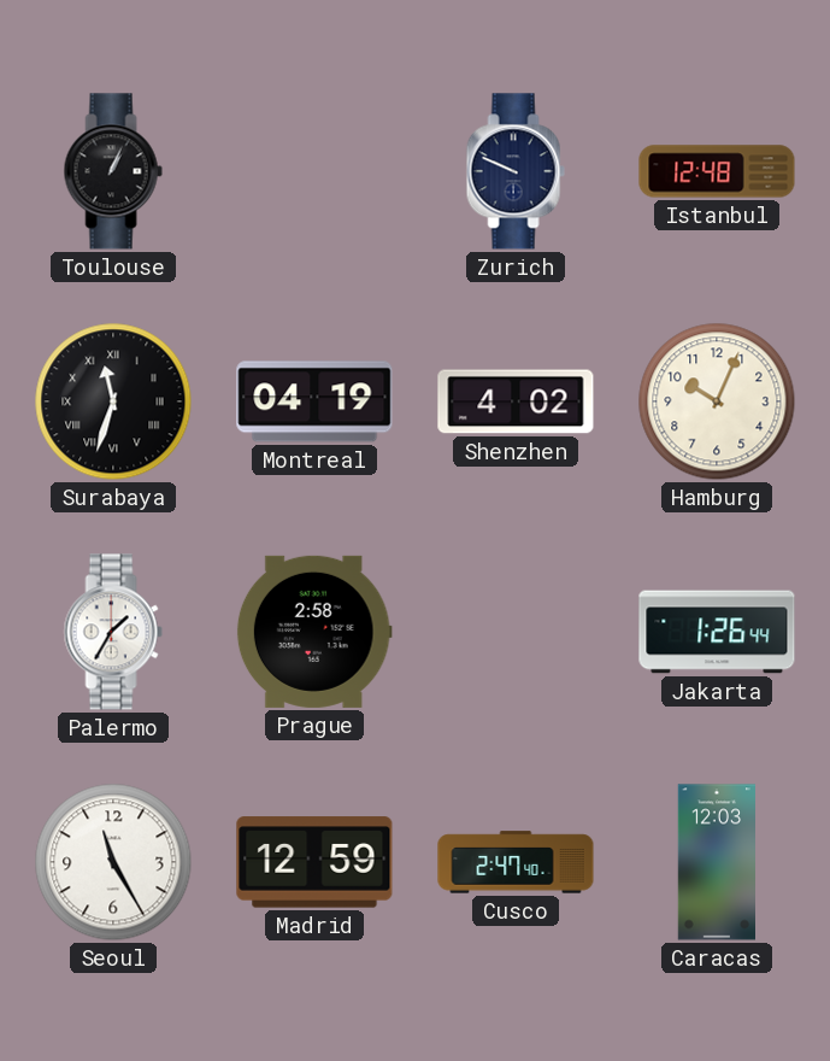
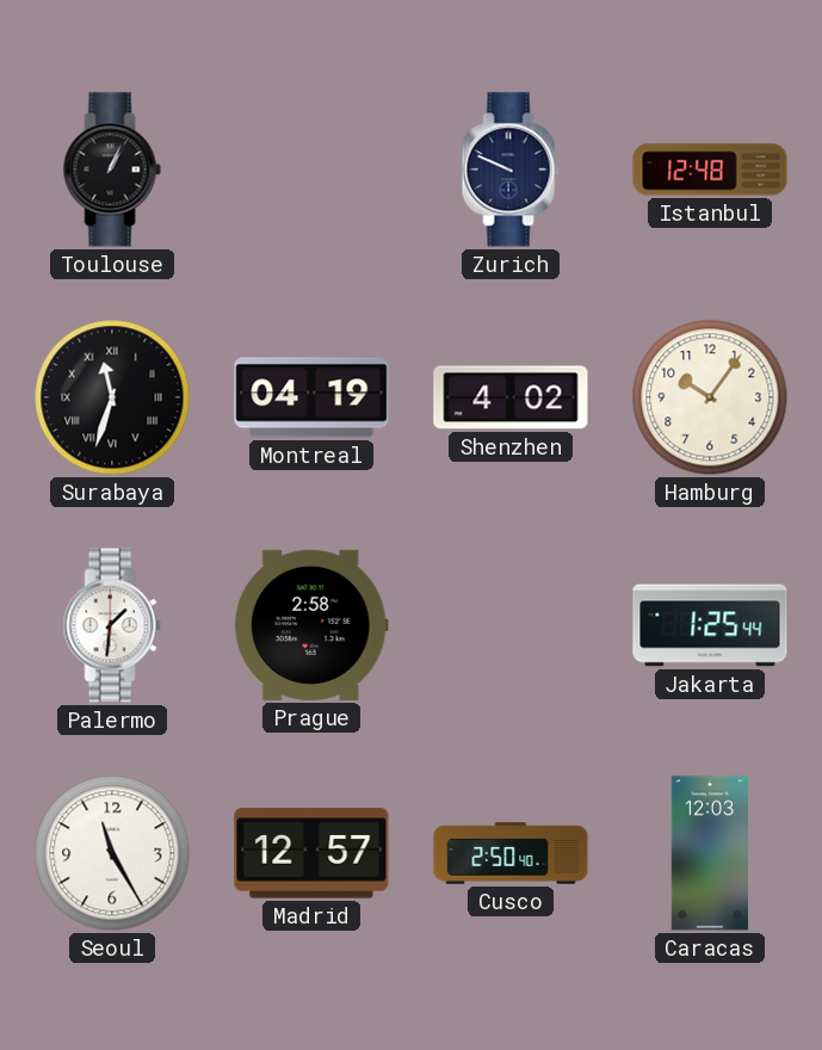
Hamburg: 10:04 -> 10:06 (710, 397)
Palermo: 1:35 -> 1:31 (112, 625)
Jakarta: 1:26 -> 1:25 (710, 625)
Madrid: 12:59 -> 12:57 (311, 853)
Cusco: 2:47 -> 2:50 (511, 853)
